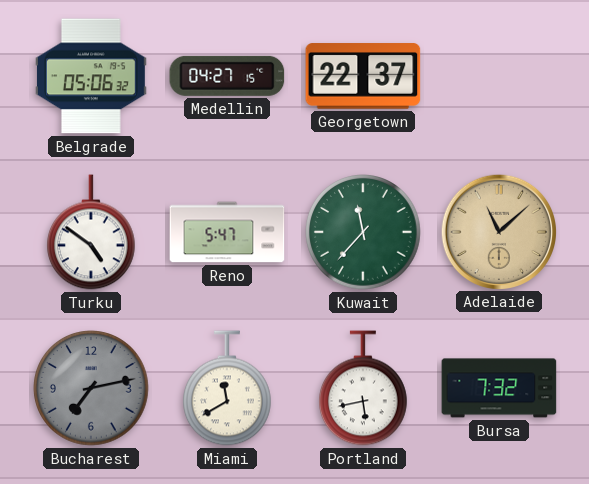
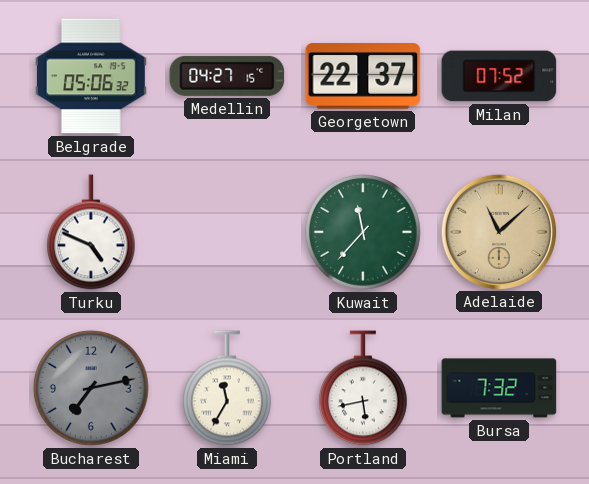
Milan: none -> 07:52 (499, 76)
Turku: 4:51 -> 4:49 (92, 232)
Reno: 5:47 -> none (227, 232)
Miami: 11:40 -> 11:35 (228, 388)
